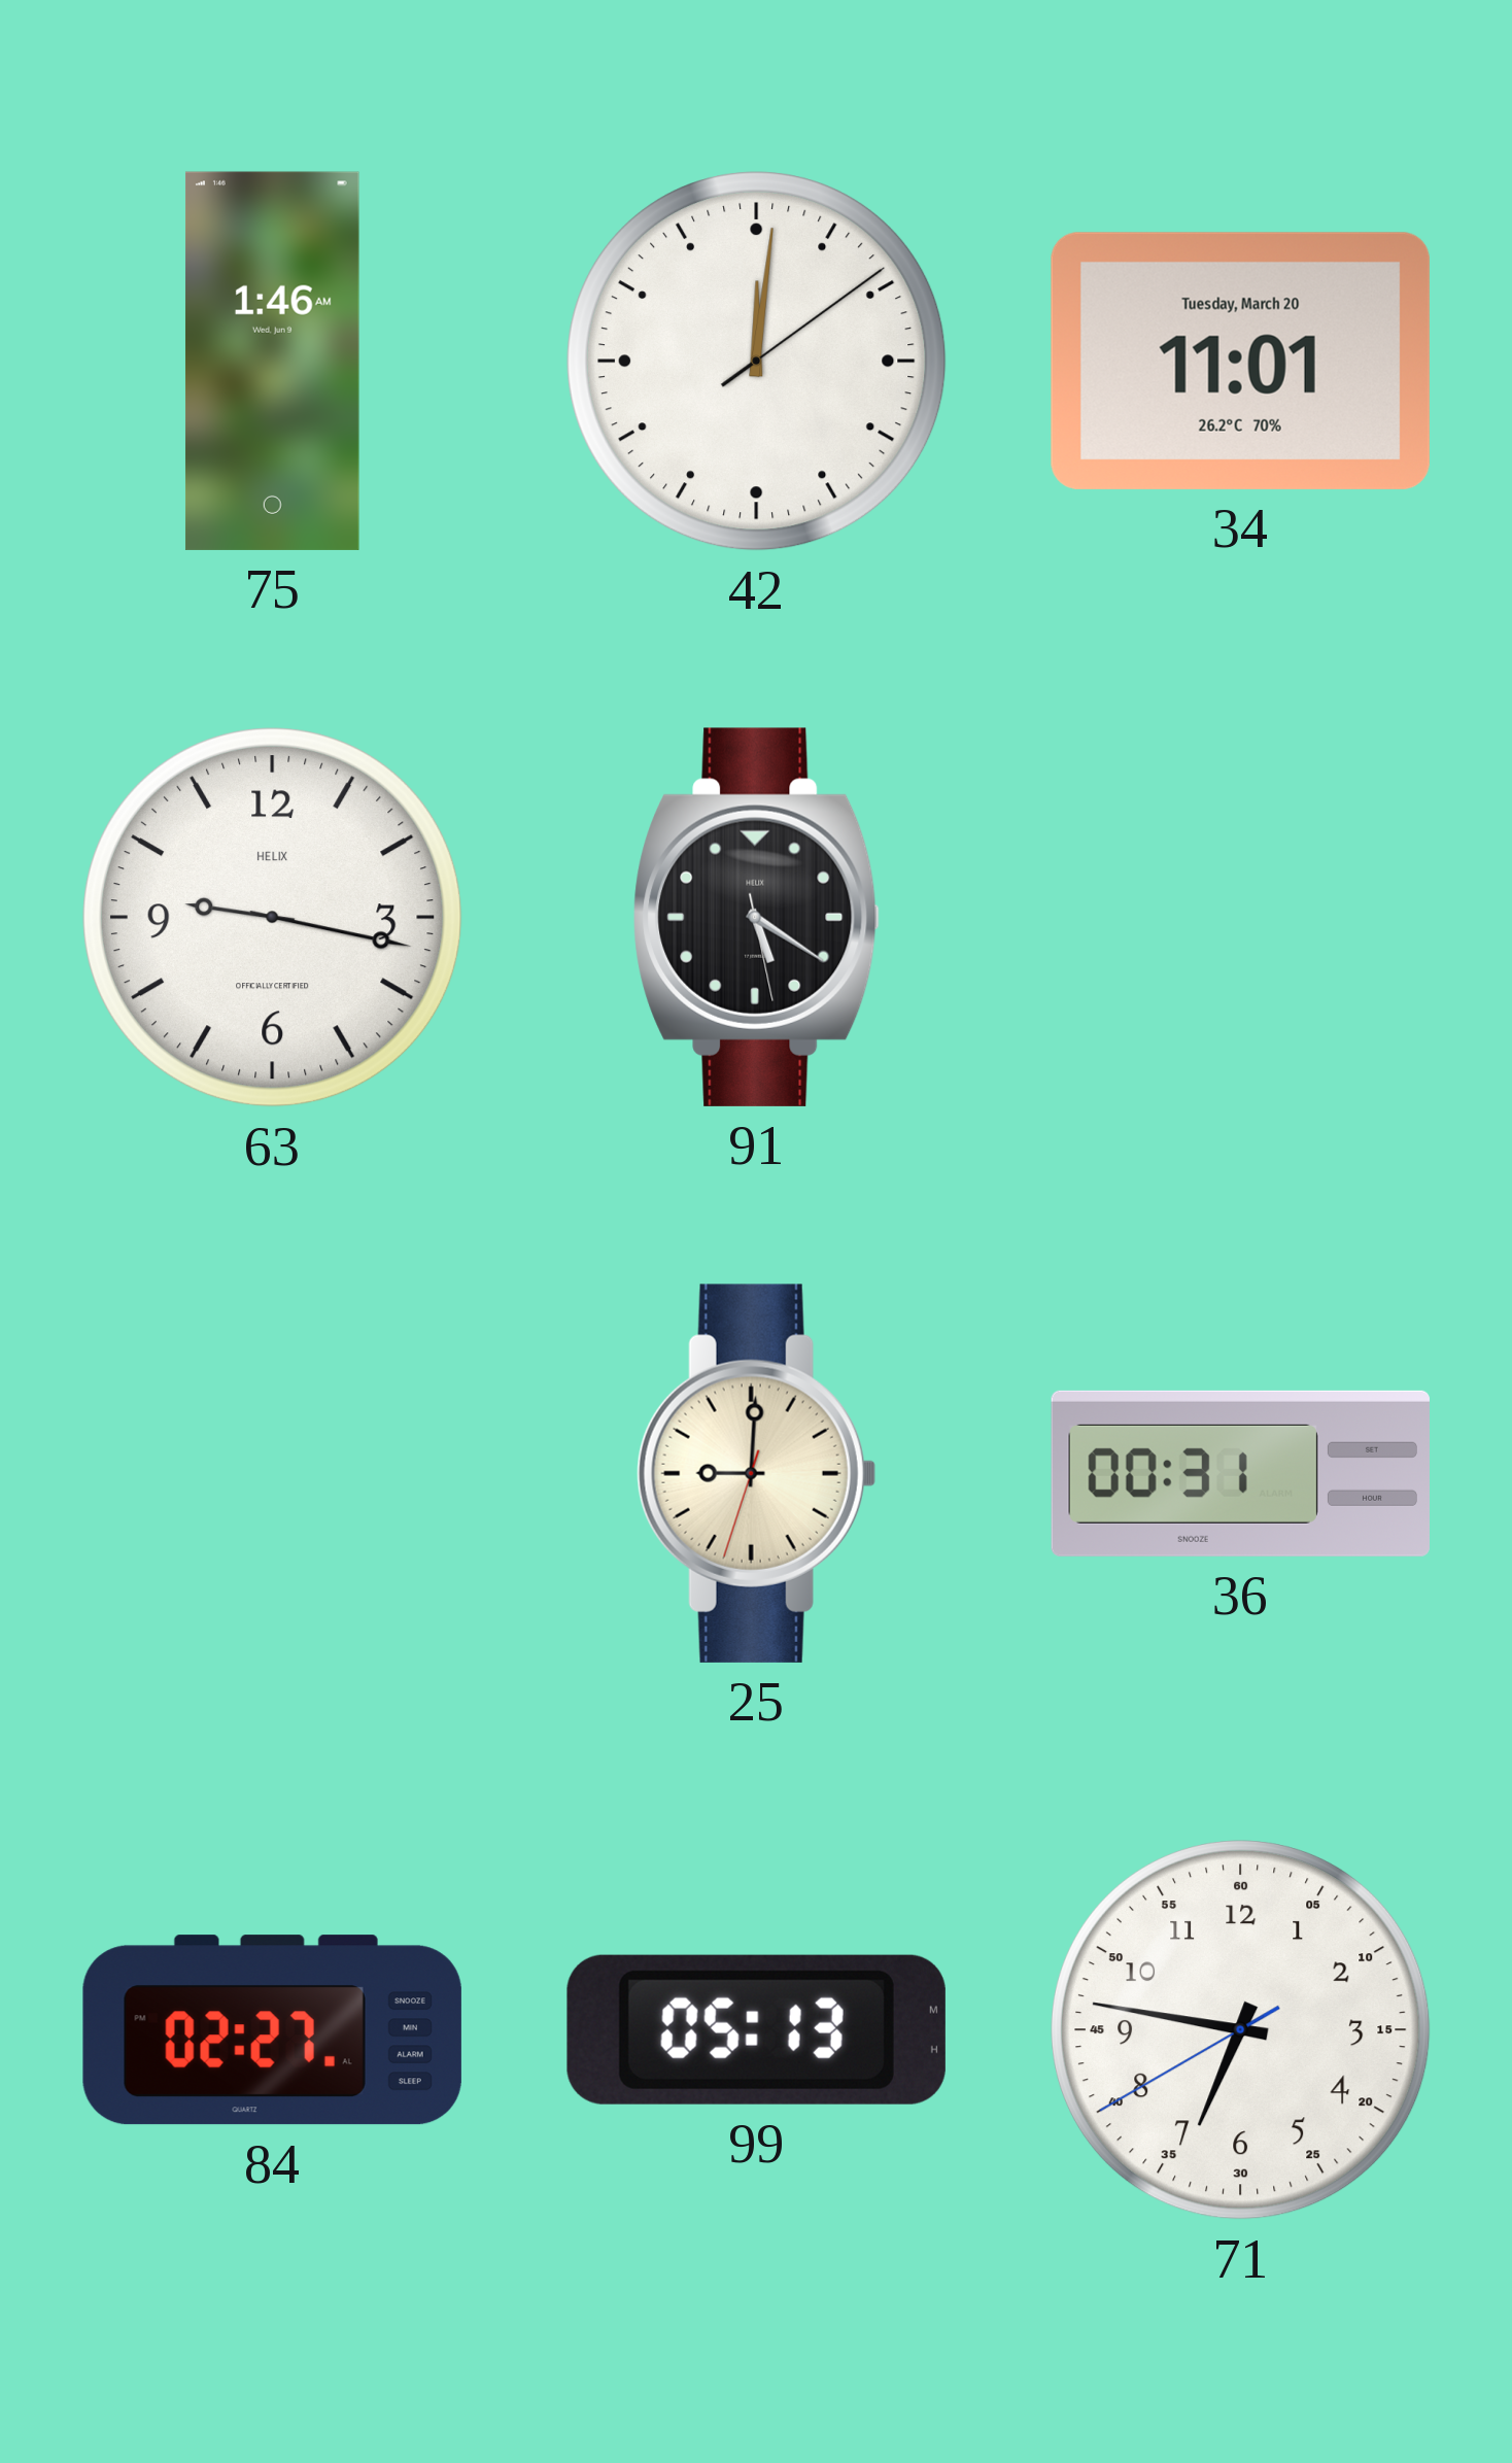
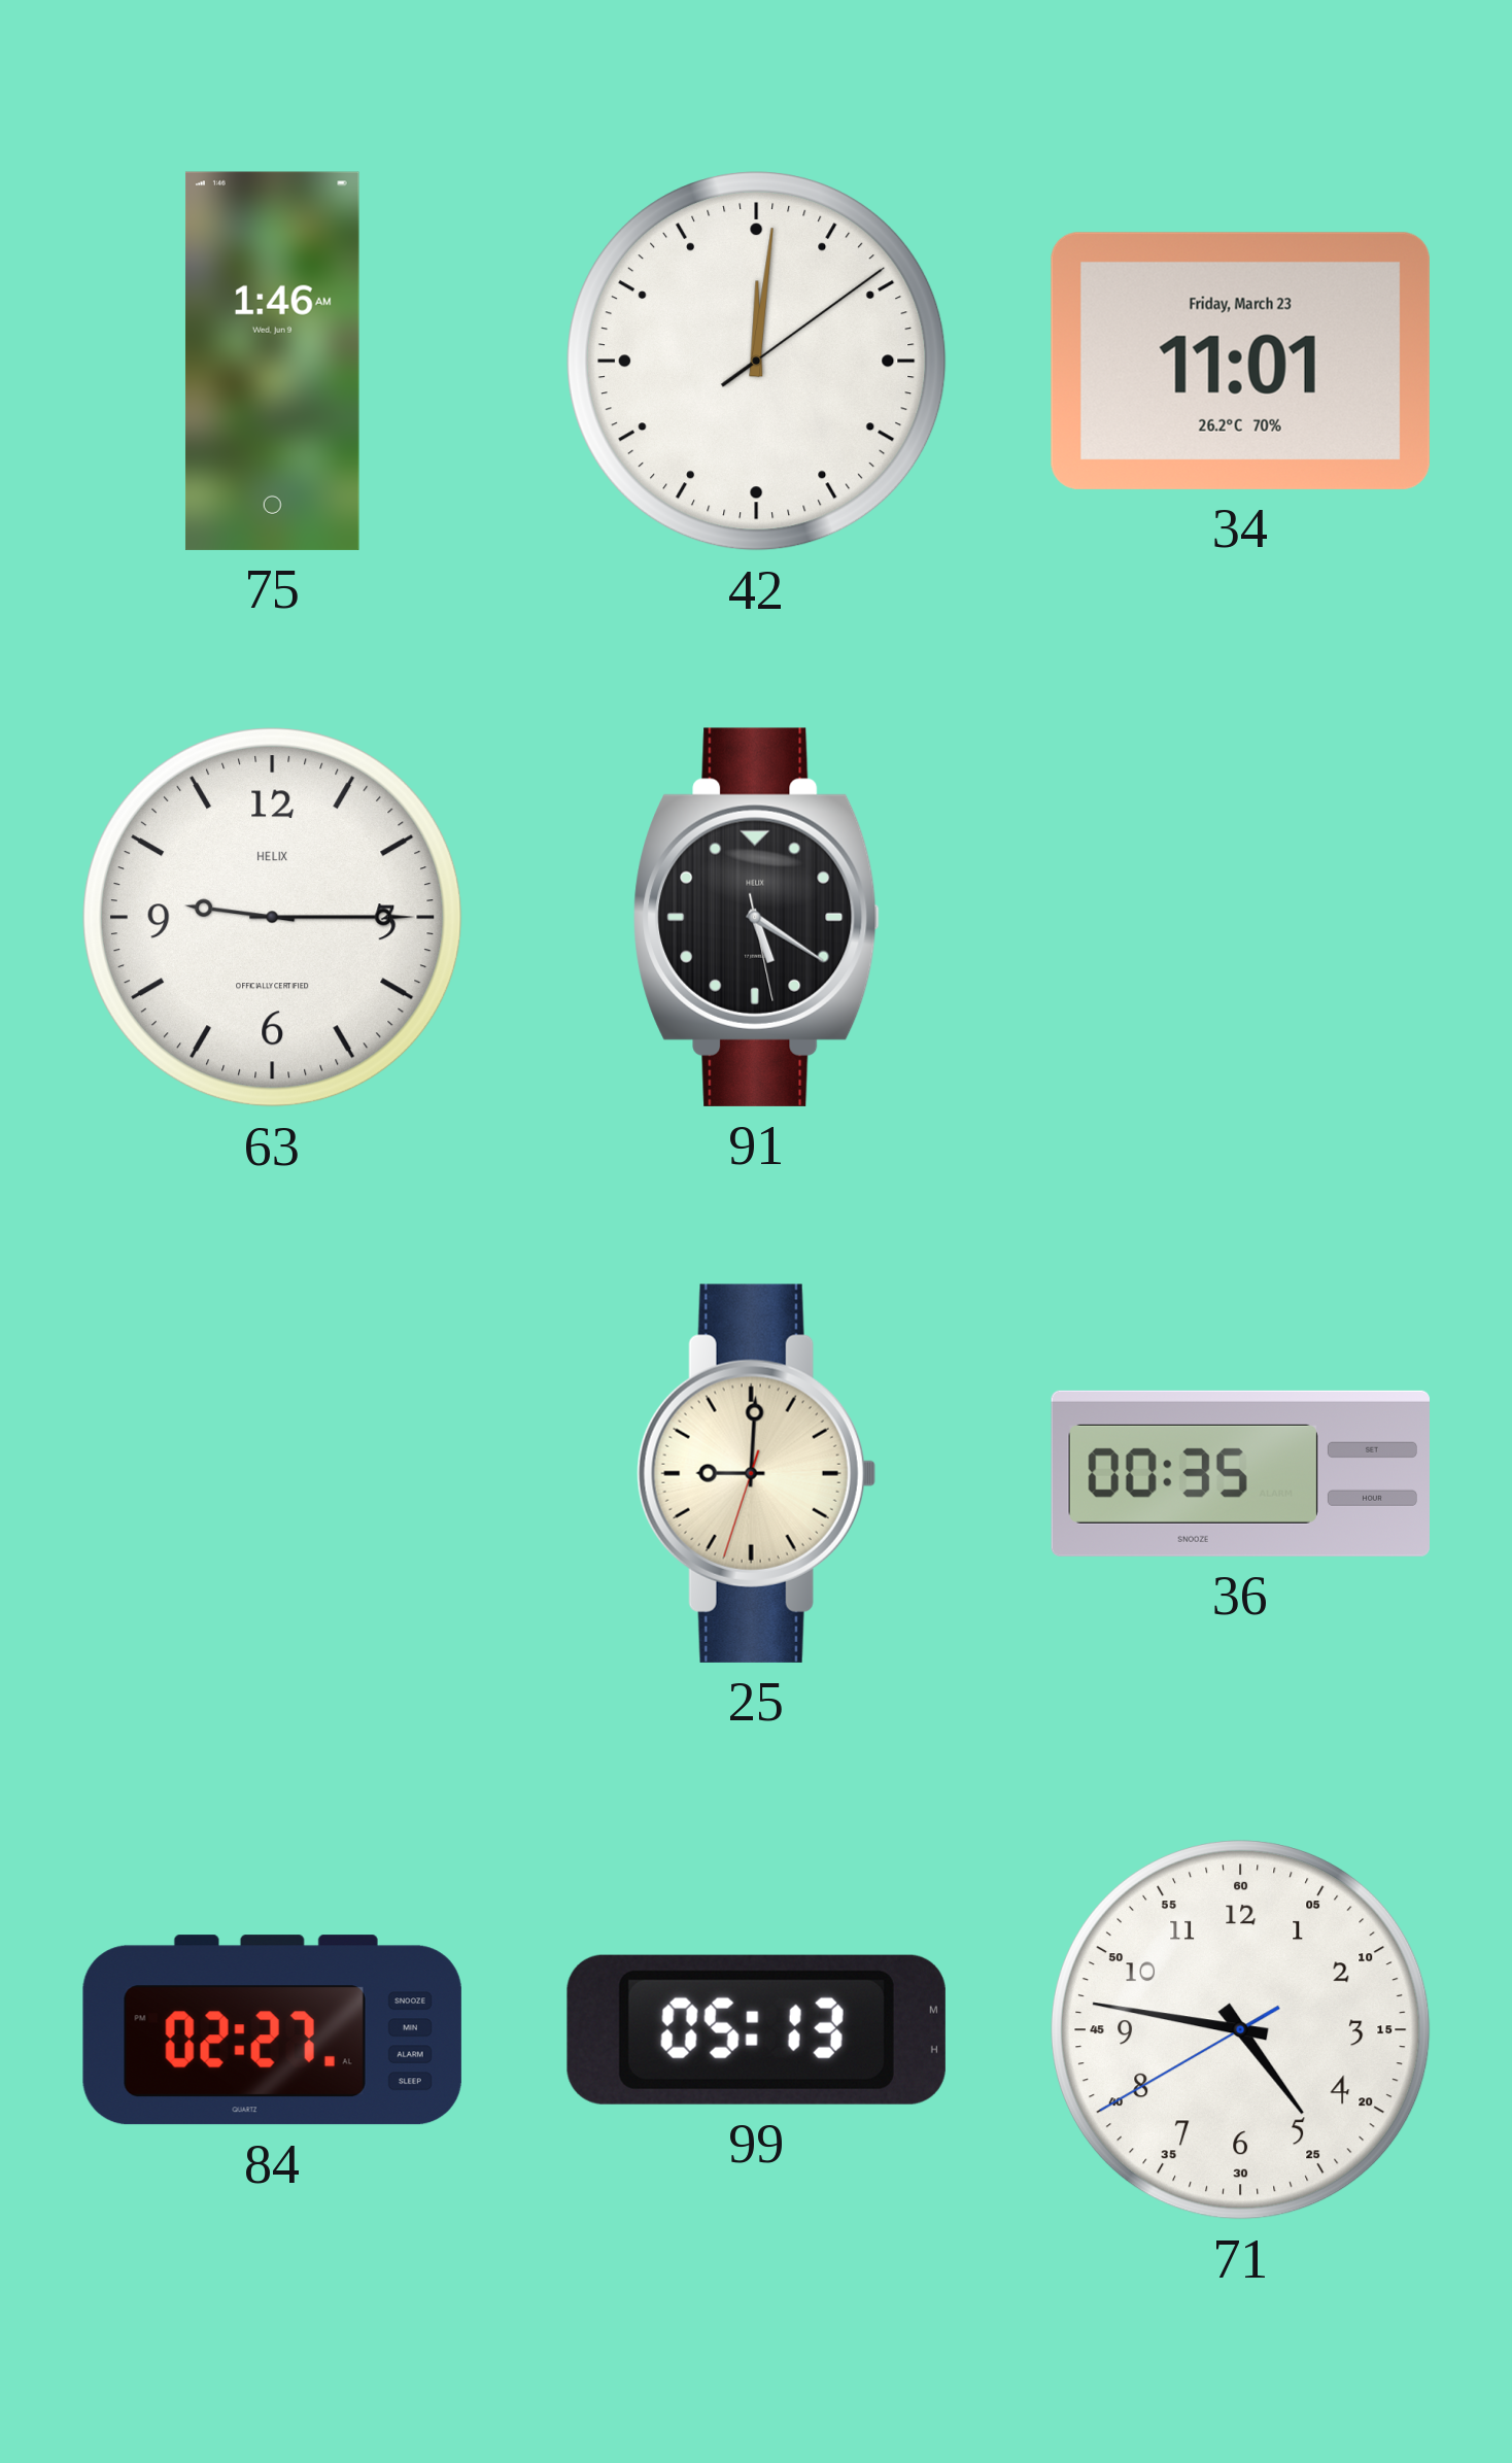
34 date: Tuesday, March 20 -> Friday, March 23 (1240, 361)
63: 9:17 -> 9:15 (273, 918)
36: 00:31 -> 00:35 (1240, 1473)
71: 6:46 -> 4:46 (1241, 2030)
